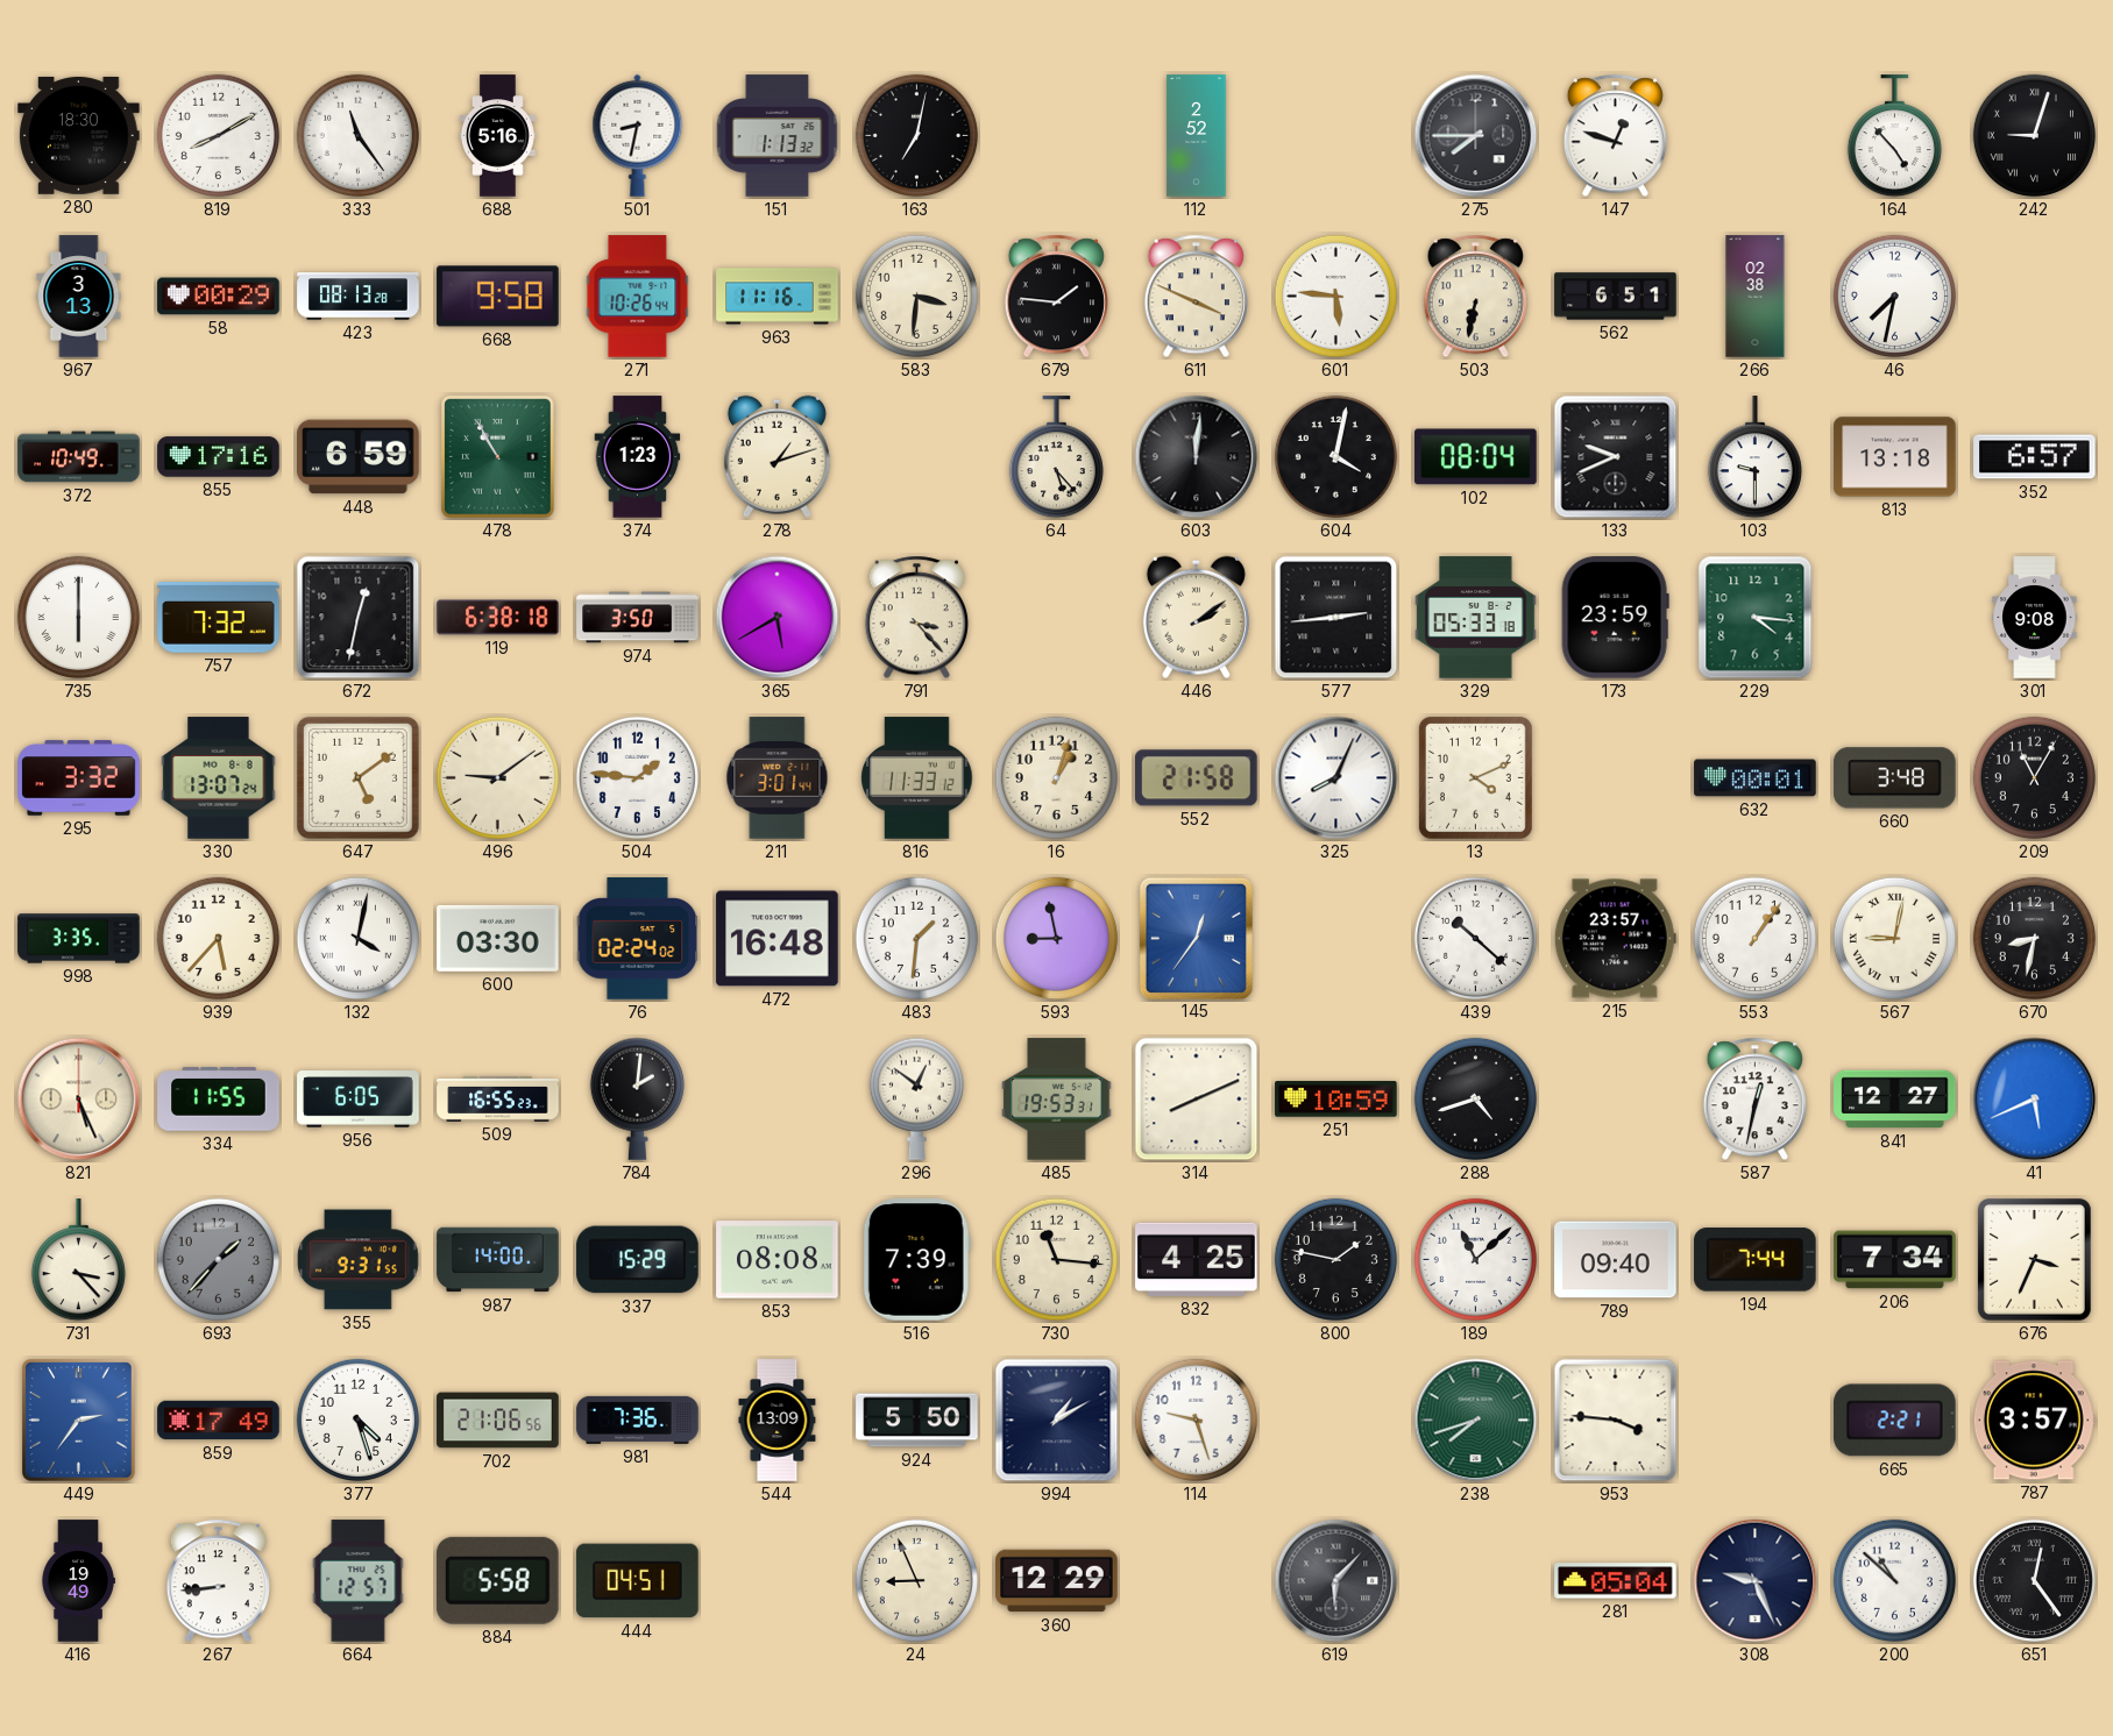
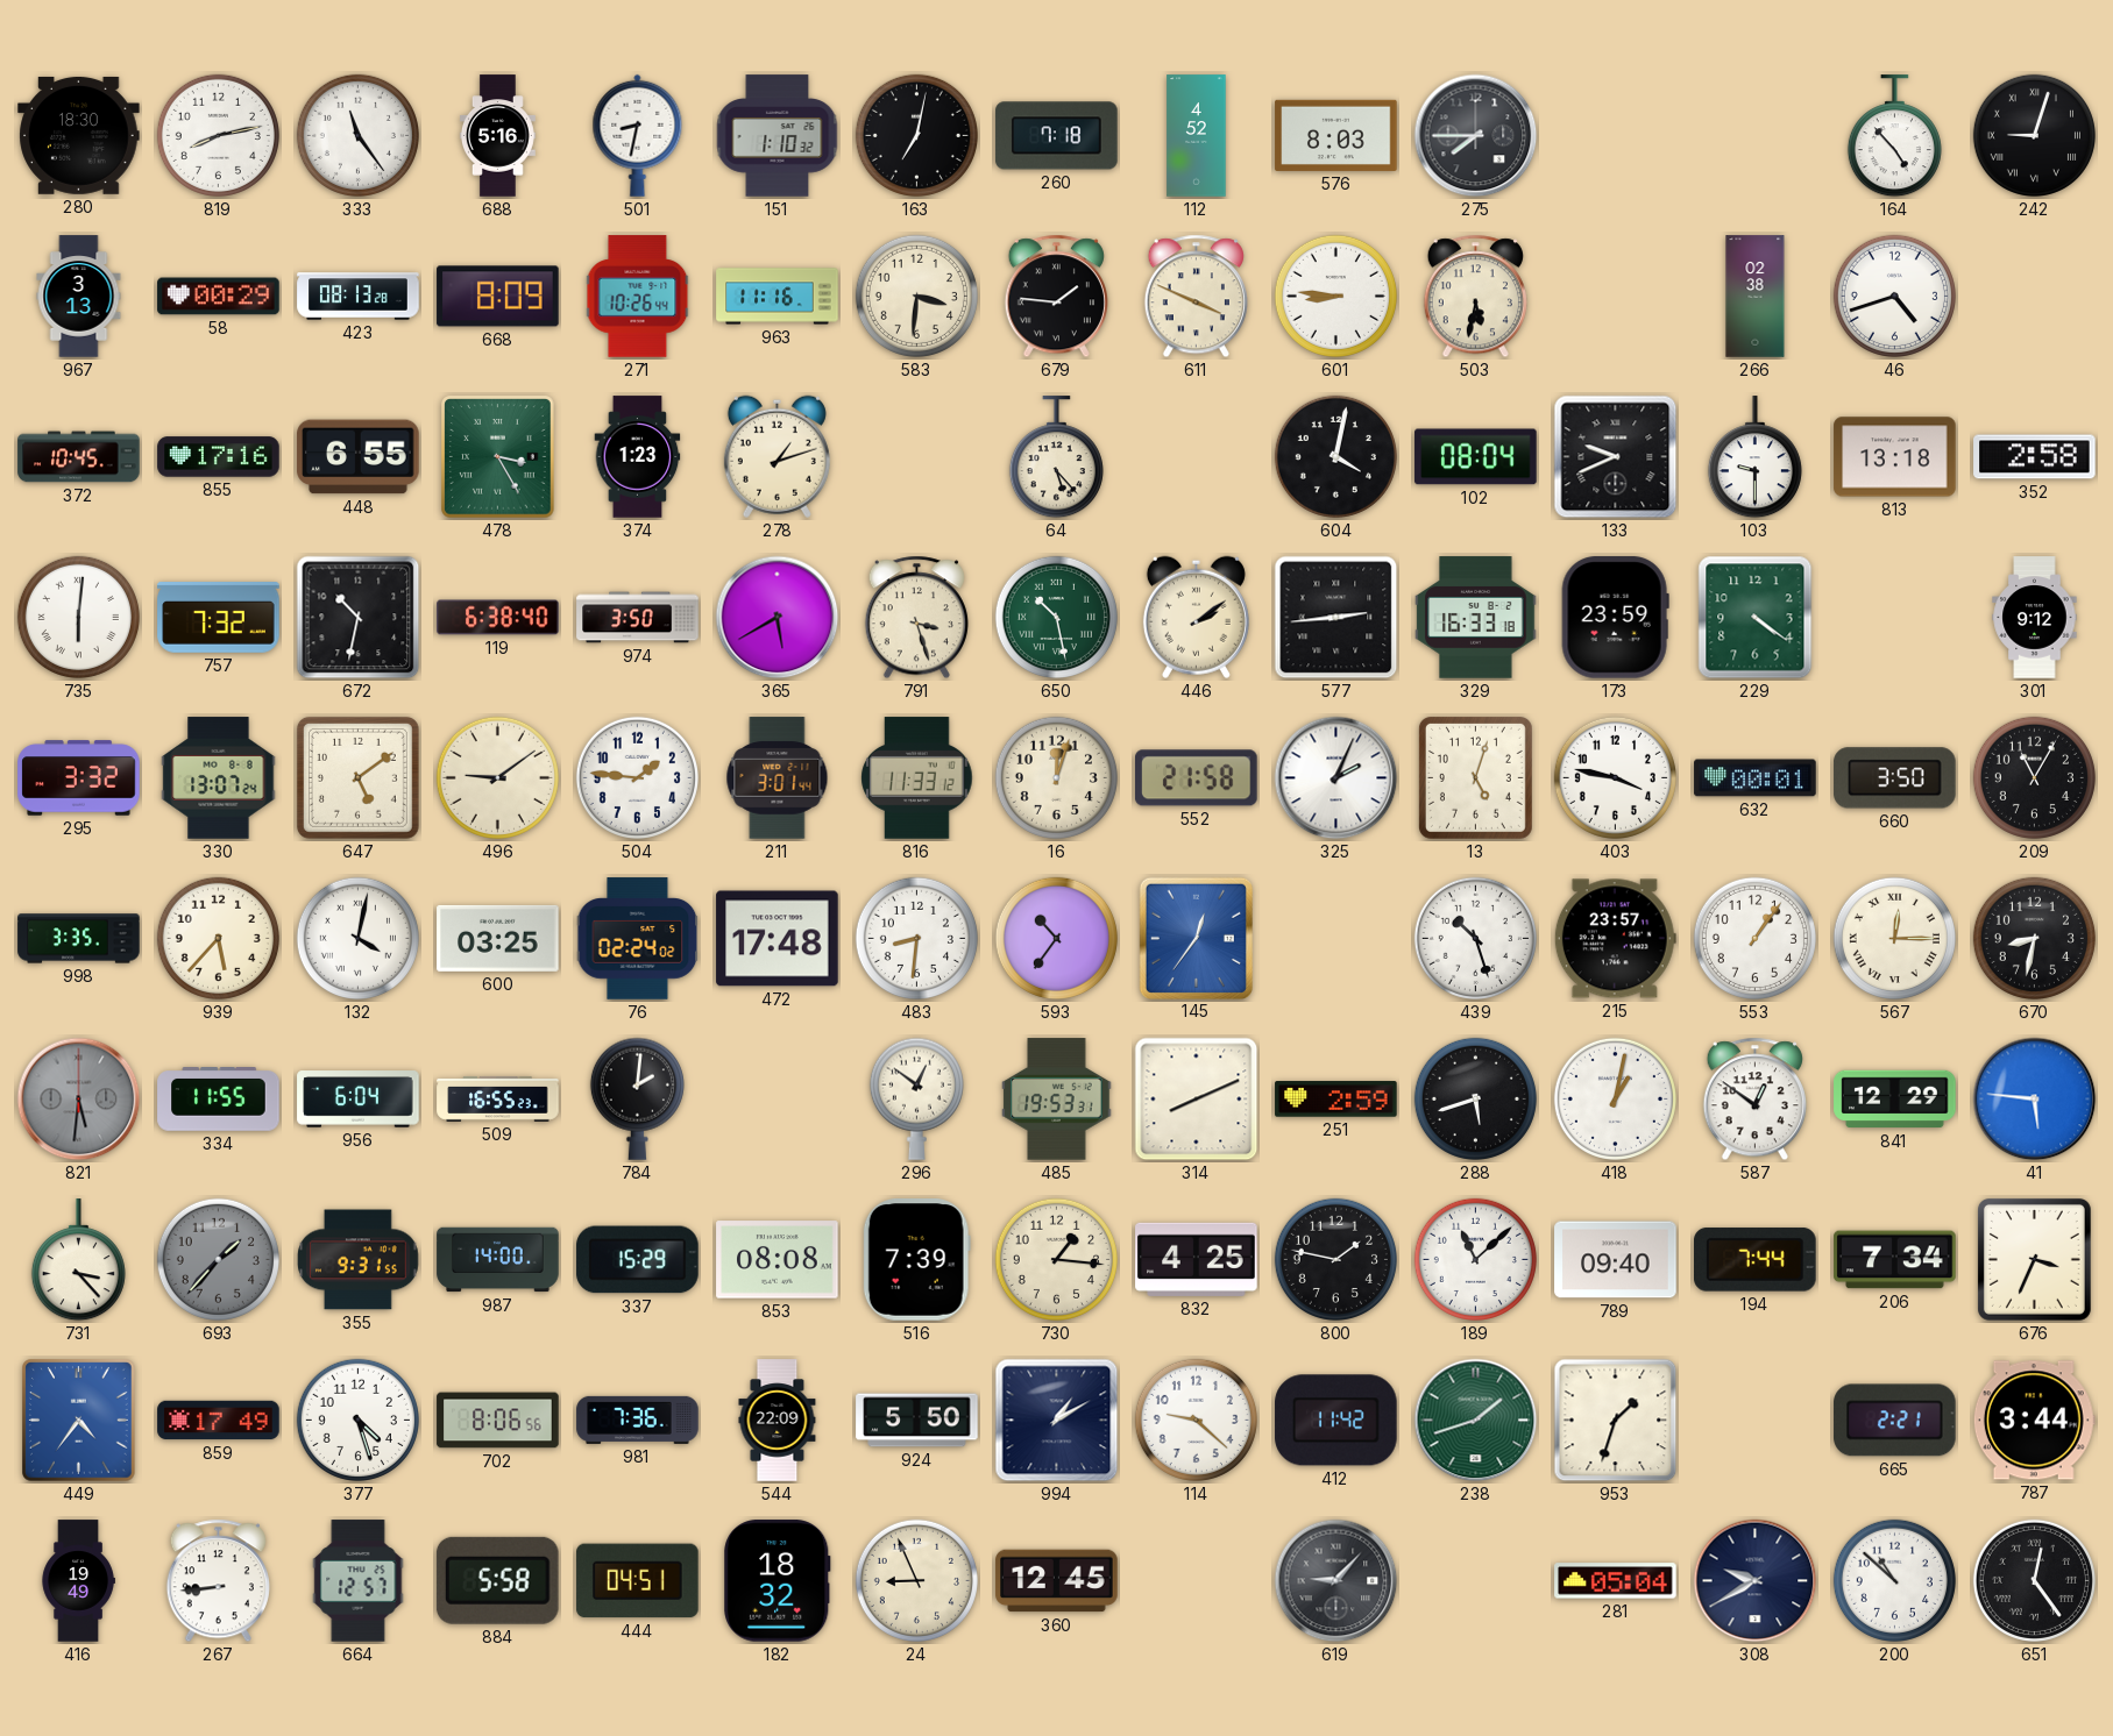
819: 8:10 -> 8:13 (218, 135)
151: 1:13 -> 1:10 (778, 136)
260: none -> 7:18 (1057, 136)
112: 2:52 -> 4:52 (1197, 136)
576: none -> 8:03 (1336, 135)
147: 12:48 -> none (1615, 136)
668: 9:58 -> 8:09 (498, 297)
601: 5:46 -> 8:46 (1335, 296)
503: 6:32 -> 5:32 (1475, 297)
562: 6:51 -> none (1616, 297)
46: 7:32 -> 4:42 (1894, 296)
372: 10:49 -> 10:45 (79, 457)
448: 6:59 -> 6:55 (359, 457)
478: 10:55 -> 3:25 (498, 457)
603: 12:01 -> none (1197, 457)
352: 6:57 -> 2:58 (2035, 457)
735: 6:00 -> 6:01 (78, 617)
672: 12:32 -> 10:32 (359, 618)
119: 6:38:18 -> 6:38:40 (498, 618)
791: 3:23 -> 3:27 (916, 618)
650: none -> 10:28 (1056, 617)
329: 05:33 -> 16:33 (1476, 618)
229: 4:16 -> 4:21 (1756, 618)
301: 9:08 -> 9:12 (2035, 618)
16: 1:03 -> 12:03 (1056, 777)
325: 8:04 -> 2:04 (1336, 778)
13: 4:11 -> 5:03 (1475, 777)
403: none -> 3:47 (1615, 777)
660: 3:48 -> 3:50 (1895, 778)
600: 03:30 -> 03:25 (498, 938)
472: 16:48 -> 17:48 (778, 939)
483: 1:31 -> 8:31 (916, 938)
593: 8:58 -> 10:36 (1056, 938)
439: 10:22 -> 10:27 (1475, 938)
567: 9:02 -> 12:15 (1894, 938)
821: 5:26 -> 5:31 (79, 1100)
821 dial: cream -> grey (79, 1100)
956: 6:05 -> 6:04 (359, 1100)
251: 10:59 -> 2:59 (1336, 1100)
288: 4:42 -> 5:42 (1475, 1098)
418: none -> 1:02 (1615, 1098)
587: 12:32 -> 12:51 (1754, 1100)
841: 12:27 -> 12:29 (1895, 1100)
41: 5:41 -> 5:46 (2035, 1100)
730: 11:16 -> 1:16 (1056, 1259)
449: 2:36 -> 4:36 (79, 1421)
702: 21:06 -> 8:06 (498, 1421)
544: 13:09 -> 22:09 (778, 1421)
114: 9:27 -> 9:22 (1196, 1420)
412: none -> 11:42 (1336, 1421)
238: 7:42 -> 1:42 (1476, 1421)
953: 3:46 -> 1:33 (1616, 1421)
787: 3:57 -> 3:44 (2034, 1421)
182: none -> 18:32 (778, 1581)
360: 12:29 -> 12:45 (1057, 1581)
619: 6:07 -> 9:07 (1336, 1581)
308: 9:26 -> 9:40 (1756, 1581)
